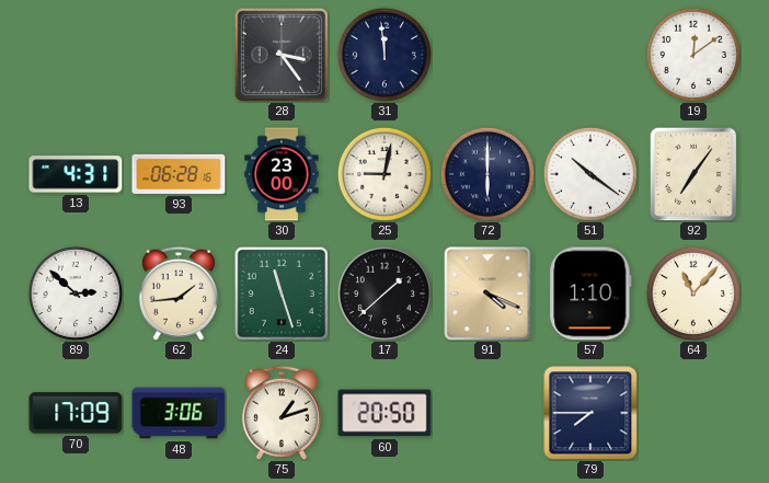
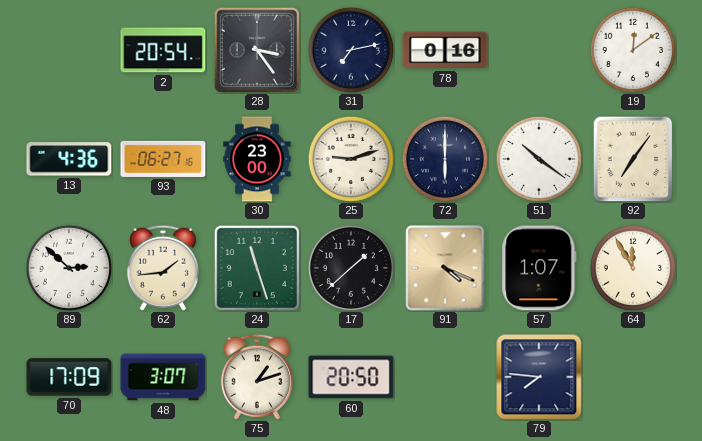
2: none -> 20:54 (163, 50)
31: 11:59 -> 7:13 (351, 50)
78: none -> 0:16 (445, 50)
13: 4:31 -> 4:36 (69, 159)
93: 06:28 -> 06:27 (163, 159)
25: 9:02 -> 9:12 (351, 159)
57: 1:10 -> 1:07 (539, 268)
64: 11:07 -> 11:55 (633, 268)
48: 3:06 -> 3:07 (163, 377)
79: 7:45 -> 7:46 (539, 377)
